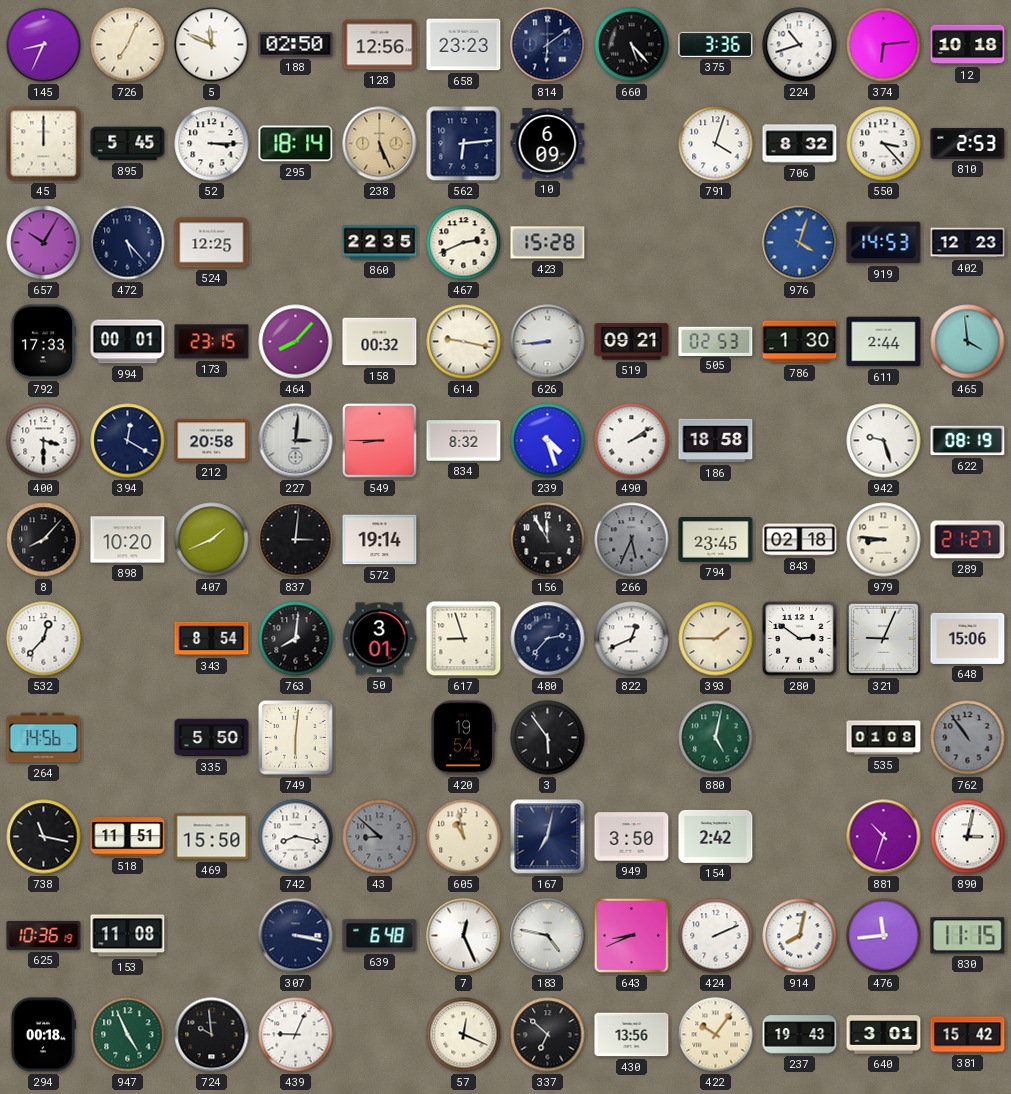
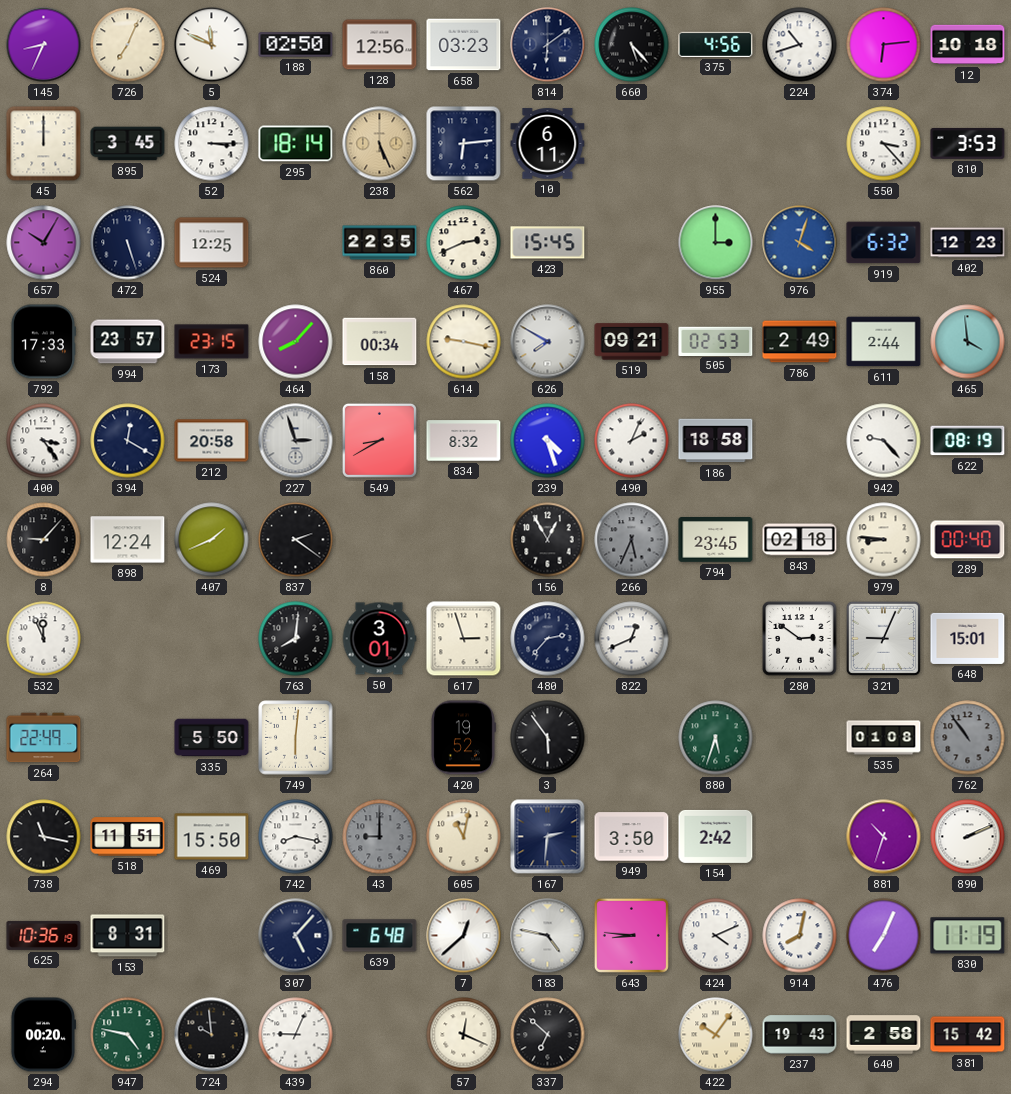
658: 23:23 -> 03:23 (464, 45)
375: 3:36 -> 4:56 (716, 44)
895: 5:45 -> 3:45 (128, 144)
10: 6:09 -> 6:11 (548, 144)
791: 4:03 -> none (716, 144)
706: 8:32 -> none (800, 144)
810: 2:53 -> 3:53 (968, 143)
472: 5:23 -> 5:27 (128, 243)
423: 15:28 -> 15:45 (548, 243)
955: none -> 3:00 (716, 243)
919: 14:53 -> 6:32 (884, 243)
994: 00:01 -> 23:57 (128, 342)
158: 00:32 -> 00:34 (380, 342)
626: 8:44 -> 7:50 (548, 342)
786: 1:30 -> 2:49 (800, 342)
400: 3:30 -> 3:24 (44, 441)
227: 3:01 -> 2:57 (296, 441)
549: 8:45 -> 8:40 (379, 440)
490: 2:09 -> 2:04 (632, 441)
942: 9:27 -> 9:23 (884, 441)
8: 8:07 -> 9:07 (44, 540)
898: 10:20 -> 12:24 (128, 540)
837: 3:01 -> 2:21 (296, 540)
572: 19:14 -> none (380, 540)
156: 11:55 -> 12:55 (548, 540)
289: 21:27 -> 00:40 (968, 540)
532: 12:37 -> 11:56 (44, 639)
343: 8:54 -> none (212, 639)
617: 8:57 -> 2:57 (464, 639)
393: 1:45 -> none (716, 639)
648: 15:06 -> 15:01 (968, 638)
264: 14:56 -> 22:49 (44, 738)
420: 19:54 -> 19:52 (463, 738)
880: 5:02 -> 5:33 (716, 738)
43: 8:52 -> 9:00 (380, 837)
605: 10:58 -> 11:02 (464, 837)
167: 7:02 -> 2:31 (548, 837)
890: 3:02 -> 2:11 (968, 837)
153: 11:08 -> 8:31 (128, 936)
307: 3:17 -> 5:07 (296, 936)
7: 12:26 -> 12:38 (464, 936)
643: 8:41 -> 8:46 (631, 935)
424: 2:11 -> 4:11 (716, 936)
476: 11:44 -> 7:04 (884, 936)
830: 11:15 -> 11:19 (968, 936)
294: 00:18 -> 00:20 (43, 1035)
947: 4:56 -> 4:47 (128, 1035)
430: 13:56 -> none (632, 1035)
640: 3:01 -> 2:58 (884, 1035)
